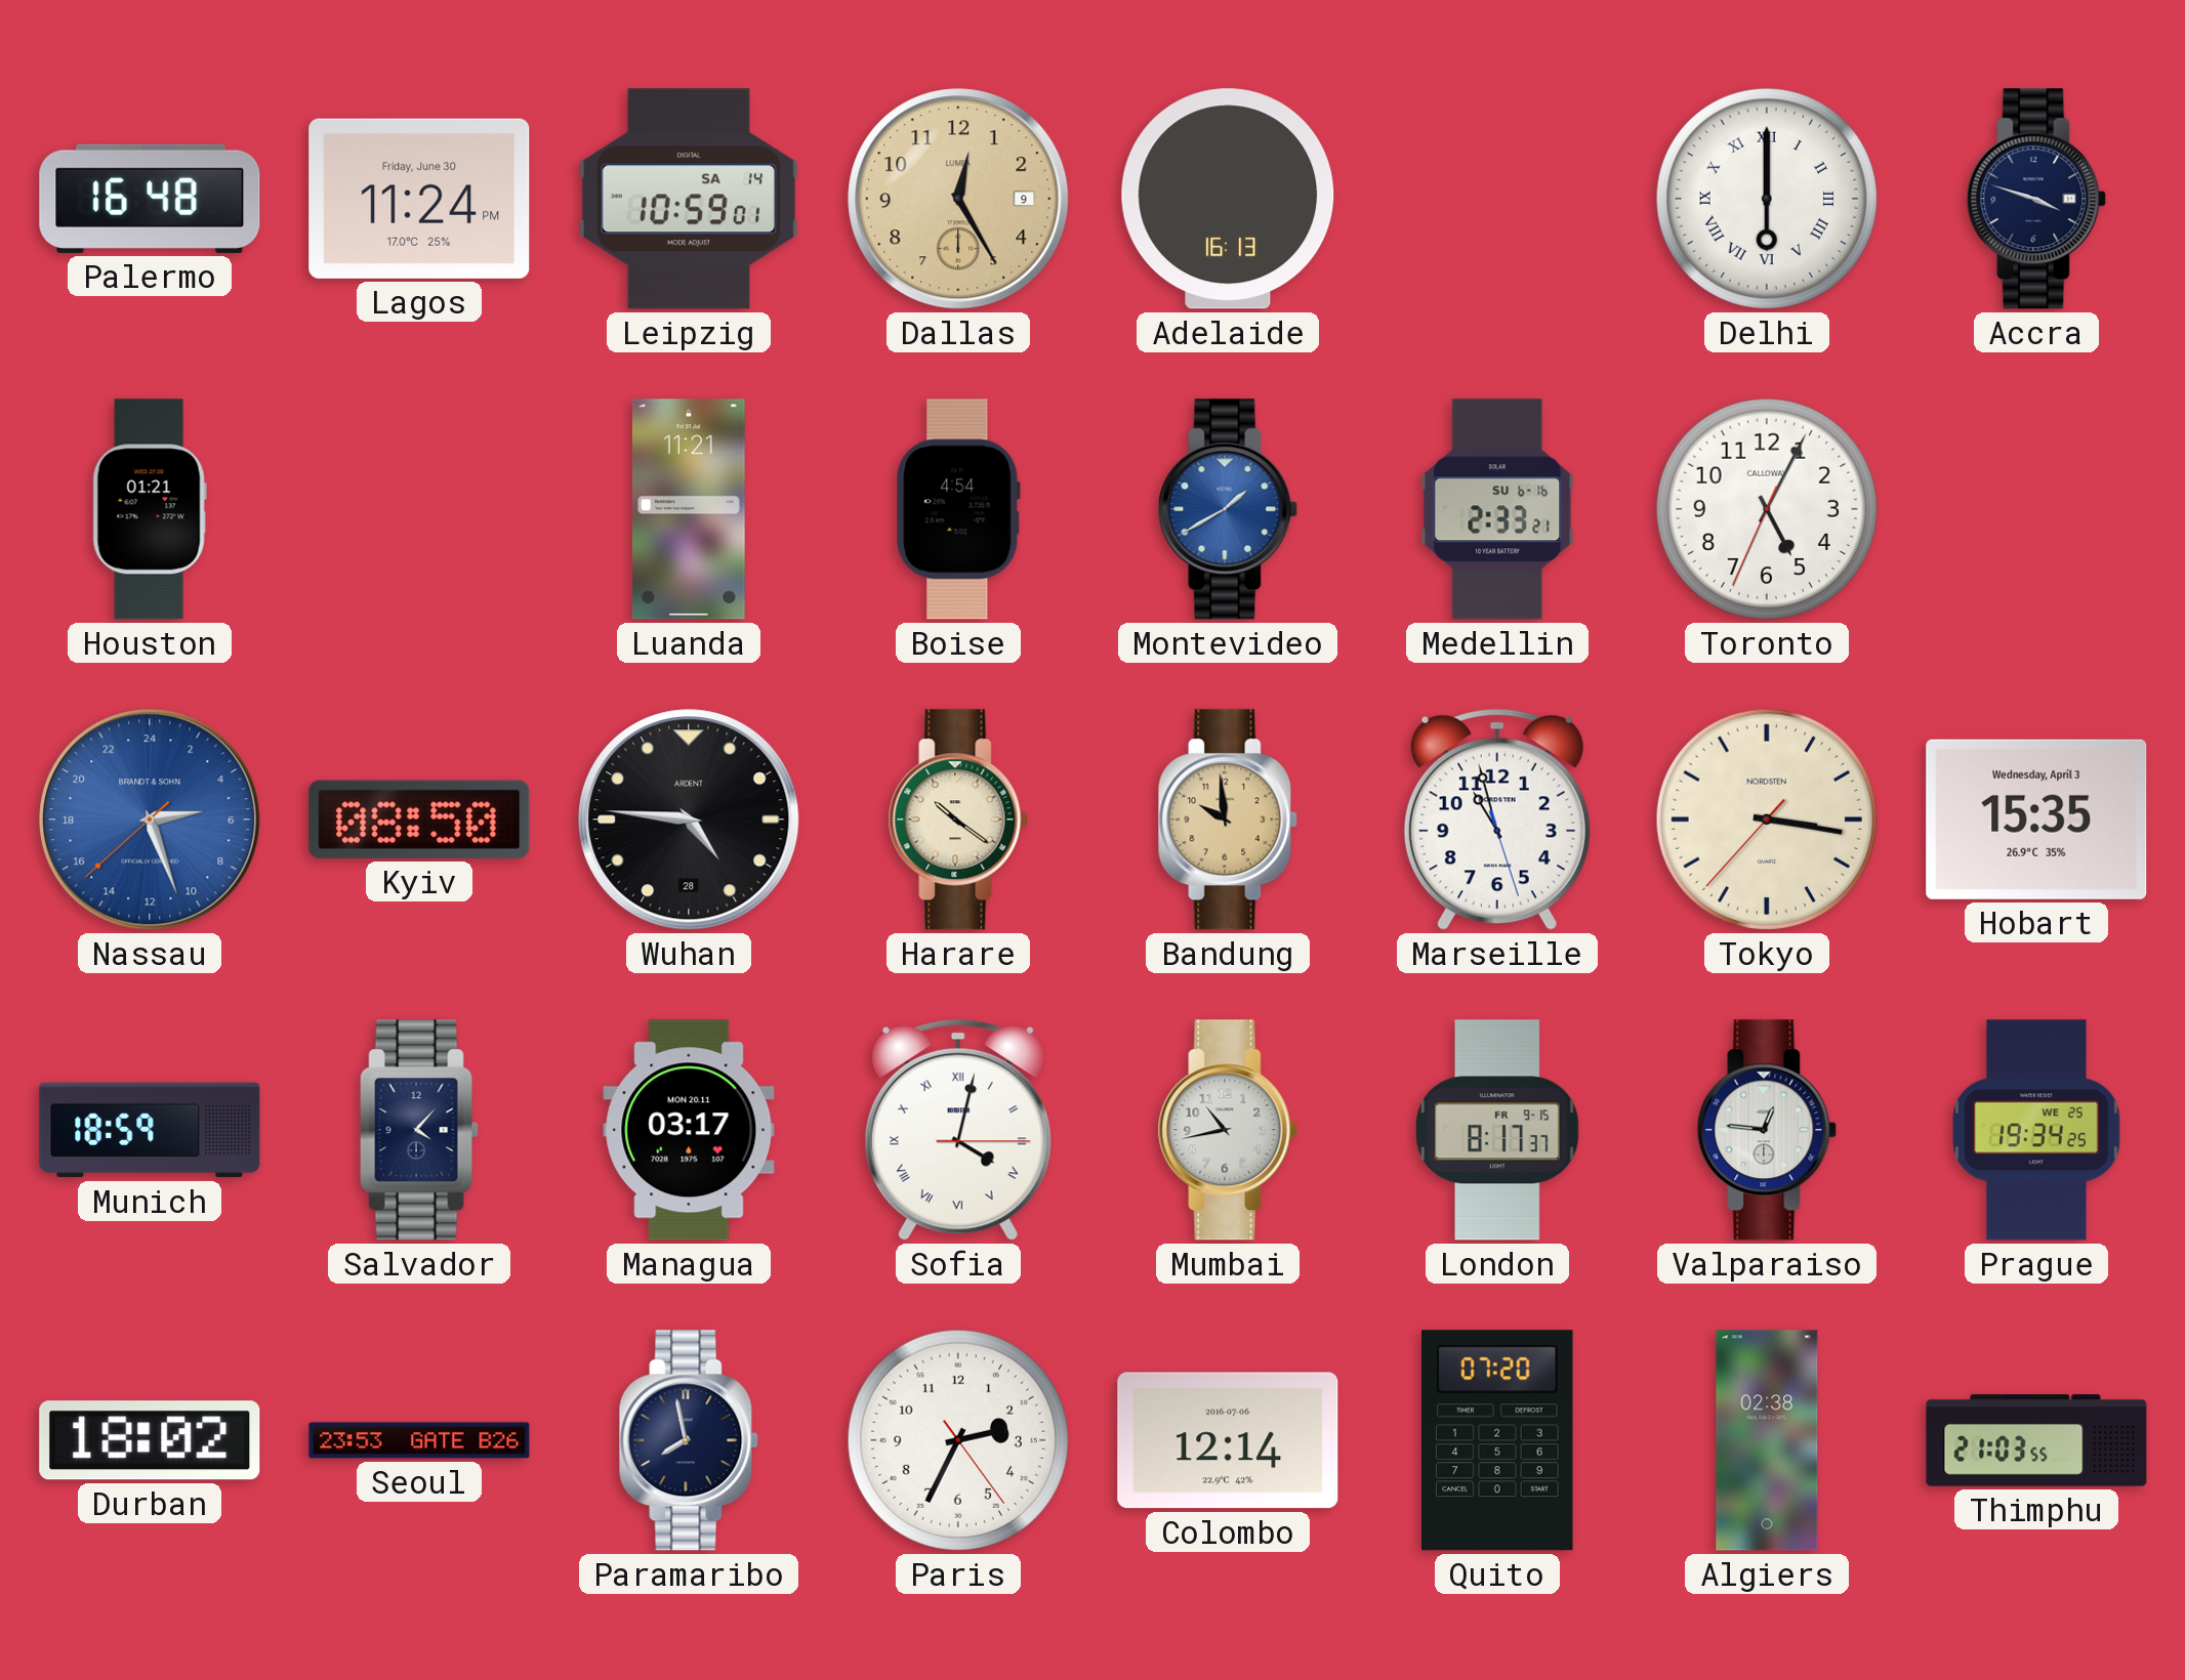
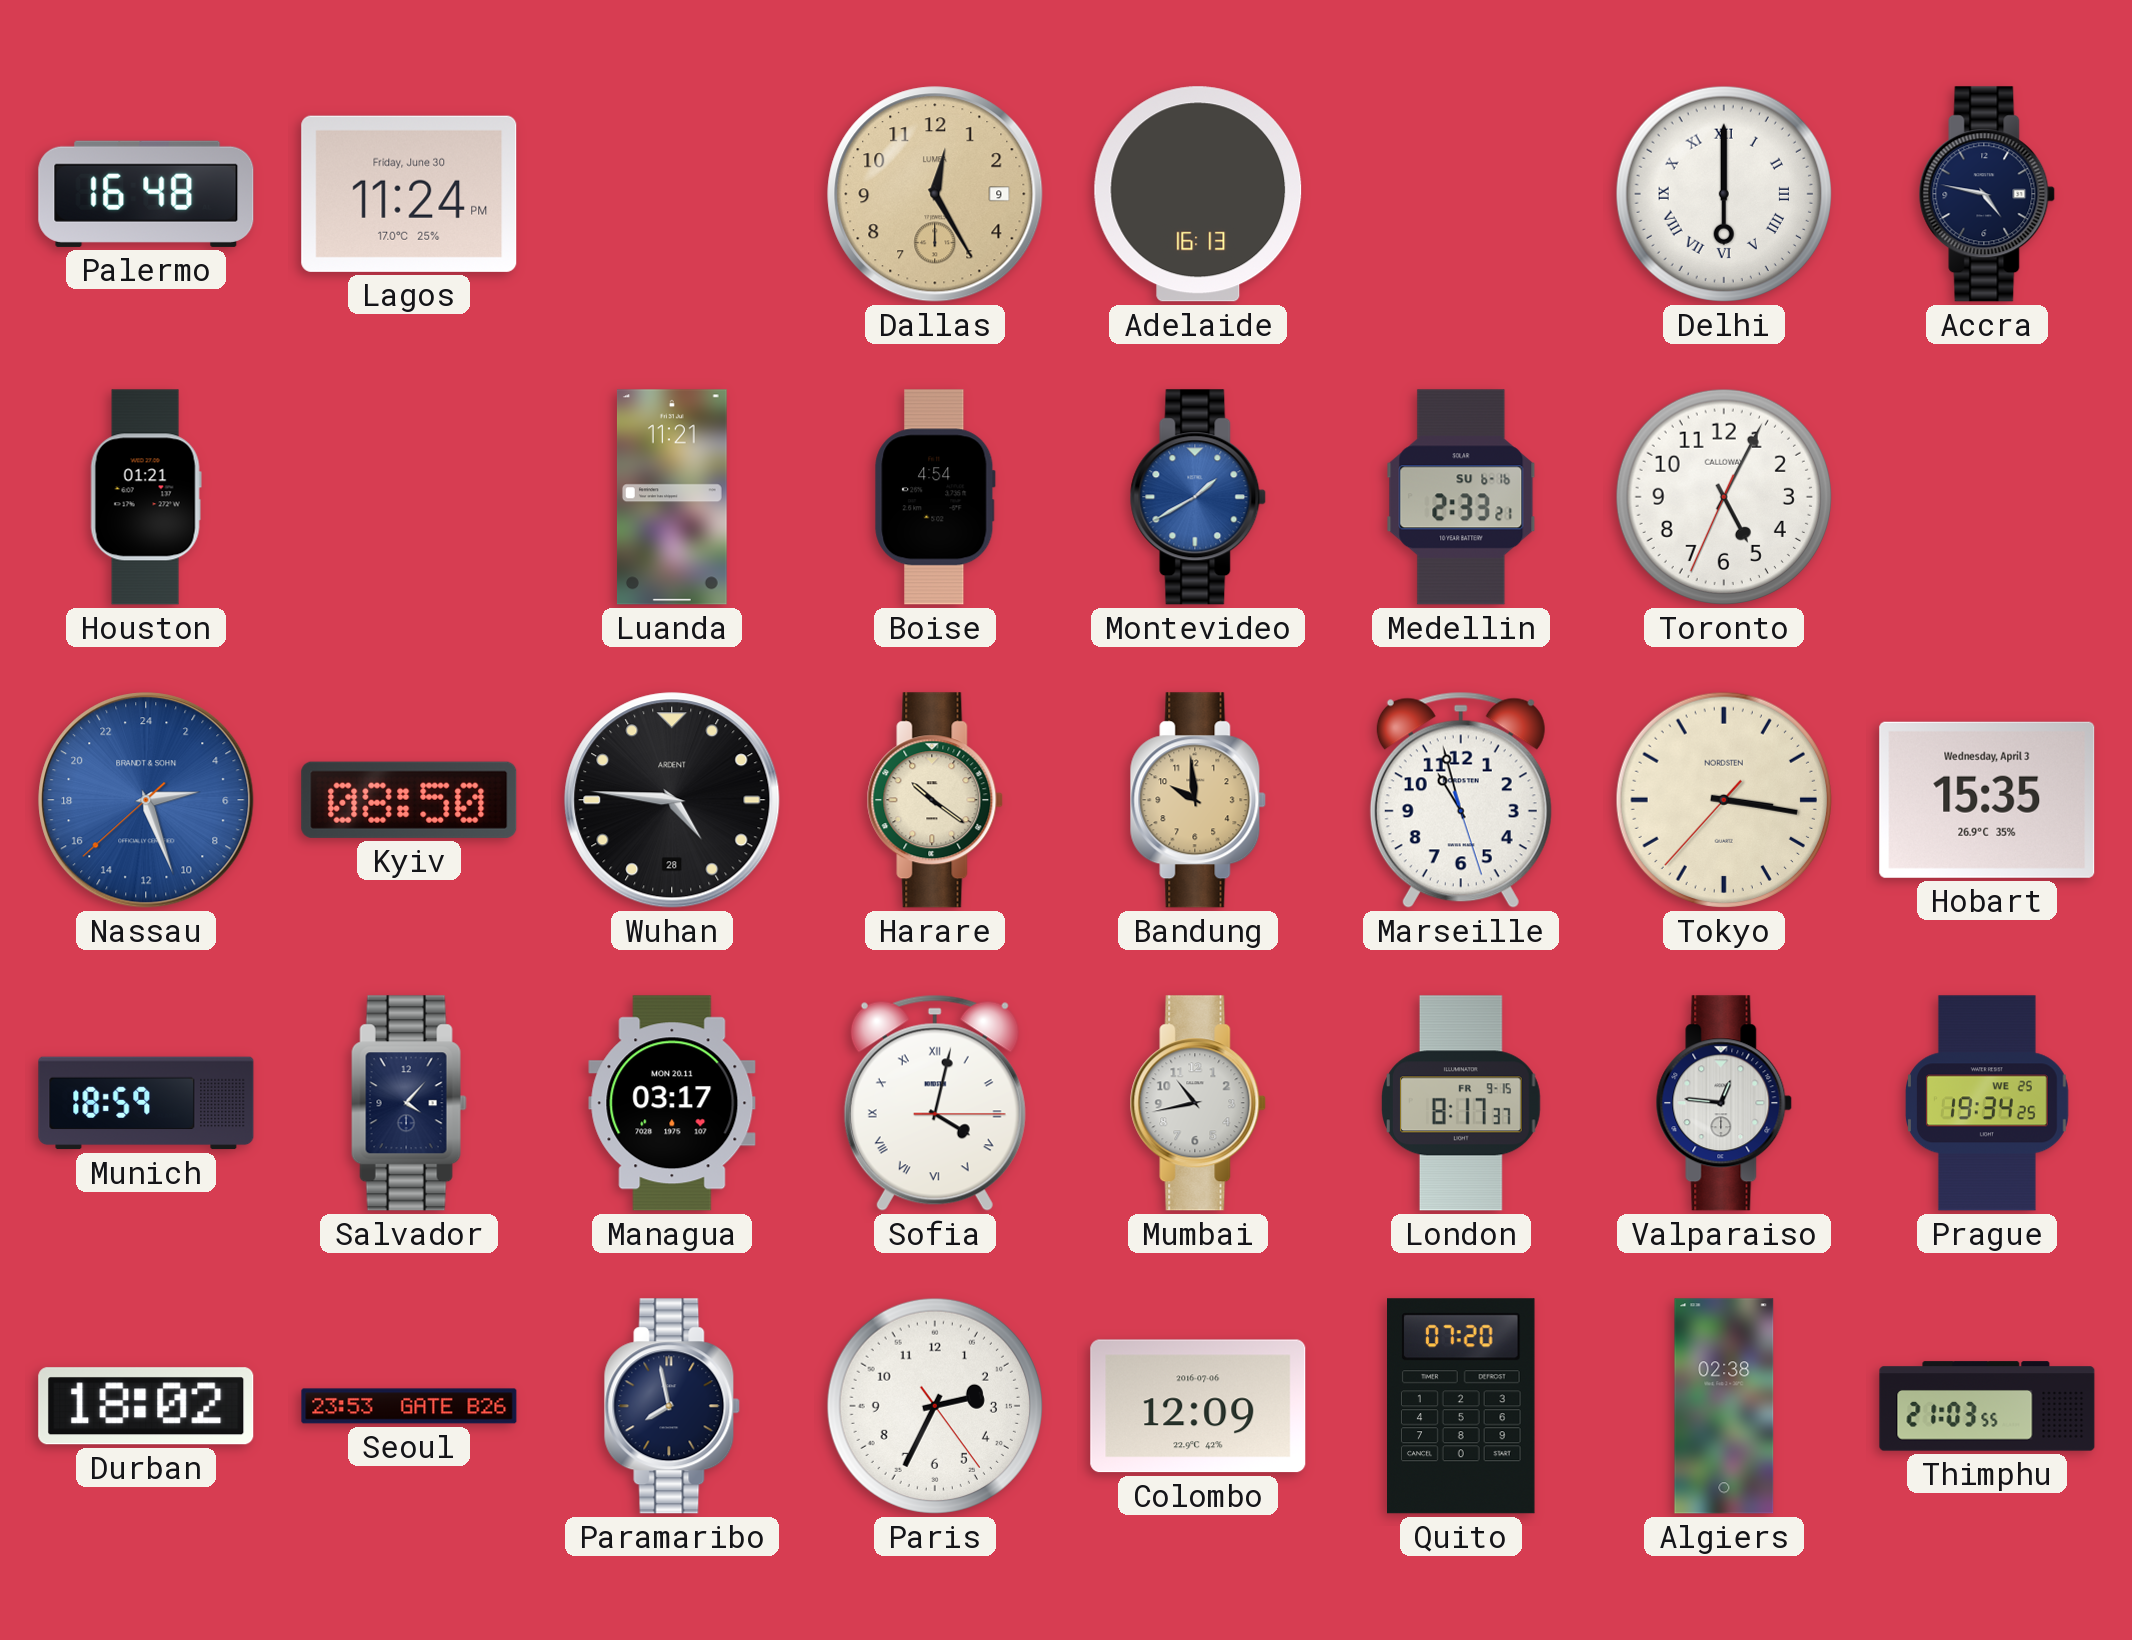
Leipzig: 10:59 -> none (689, 199)
Accra: 3:48 -> 4:47 (1987, 194)
Colombo: 12:14 -> 12:09 (1198, 1406)
